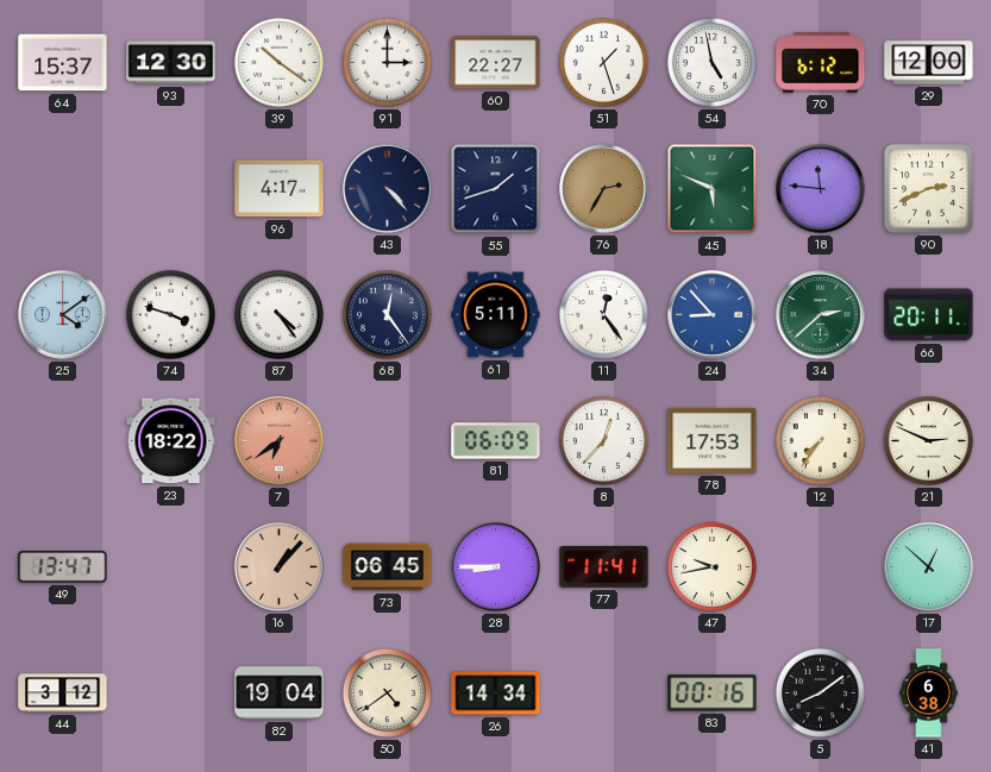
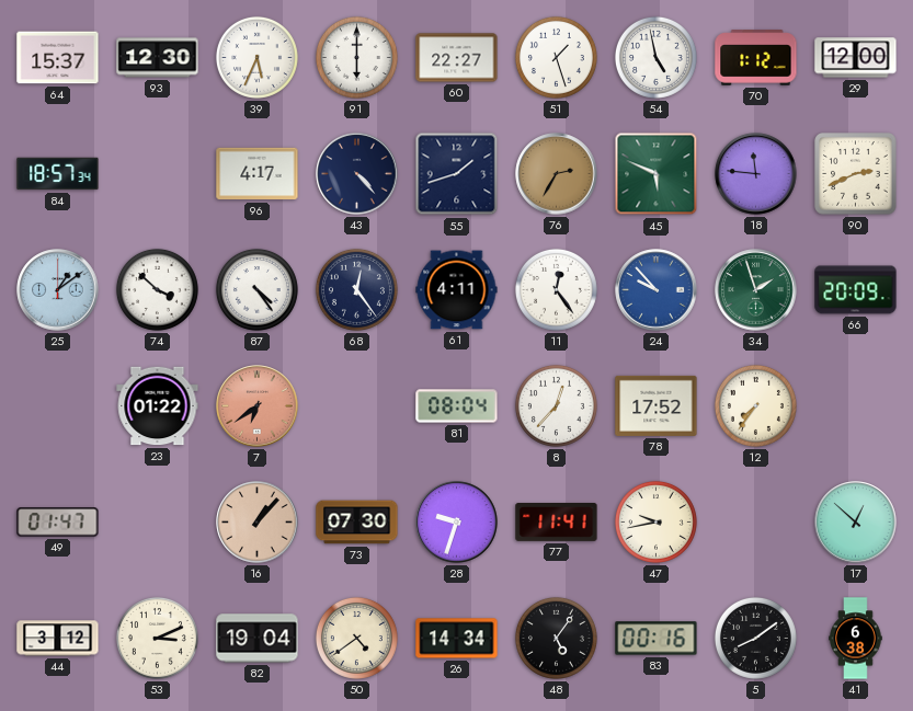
39: 10:21 -> 5:34 (256, 57)
91: 3:00 -> 6:00 (356, 57)
70: 6:12 -> 1:12 (756, 58)
84: none -> 18:57 (58, 174)
25: 4:09 -> 1:09 (58, 290)
74: 3:48 -> 3:52 (157, 289)
61: 5:11 -> 4:11 (457, 290)
24: 8:53 -> 9:53 (657, 290)
34: 2:38 -> 1:57 (756, 290)
66: 20:11 -> 20:09 (856, 290)
23: 18:22 -> 01:22 (158, 406)
81: 06:09 -> 08:04 (457, 406)
78: 17:53 -> 17:52 (657, 405)
21: 2:49 -> none (928, 440)
49: 13:47 -> 01:47 (58, 523)
73: 06:45 -> 07:30 (357, 523)
28: 8:45 -> 9:33 (457, 523)
53: none -> 3:11 (157, 638)
48: none -> 5:06 (556, 638)
